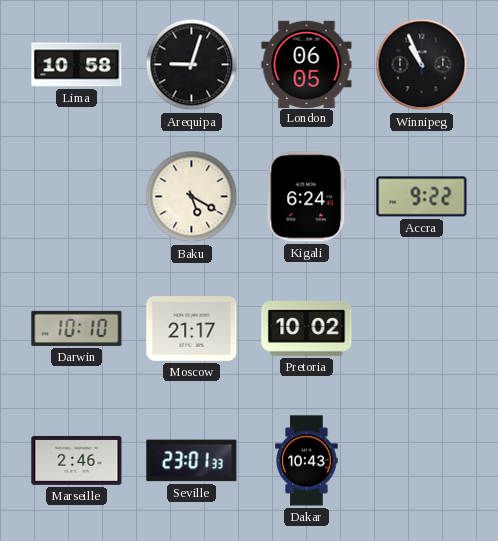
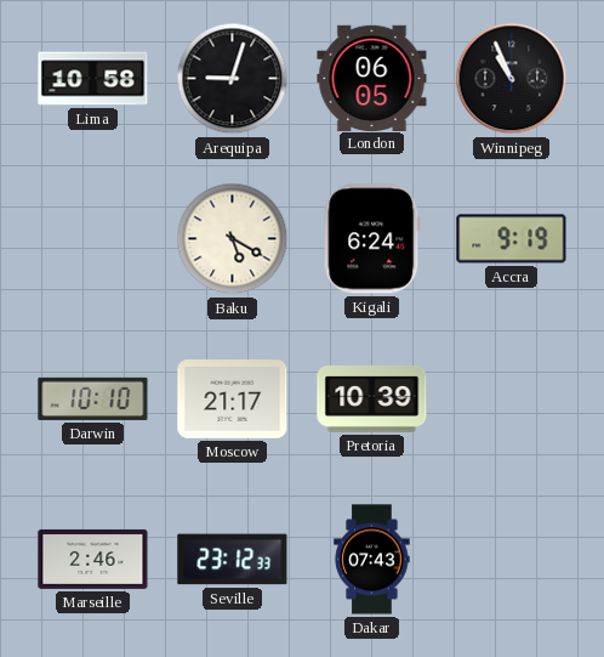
Accra: 9:22 -> 9:19 (512, 239)
Pretoria: 10:02 -> 10:39 (372, 398)
Seville: 23:01 -> 23:12 (233, 560)
Dakar: 10:43 -> 07:43 (372, 560)
